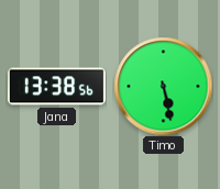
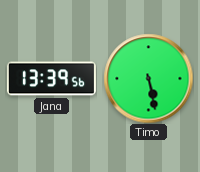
Jana: 13:38 -> 13:39 (51, 79)
